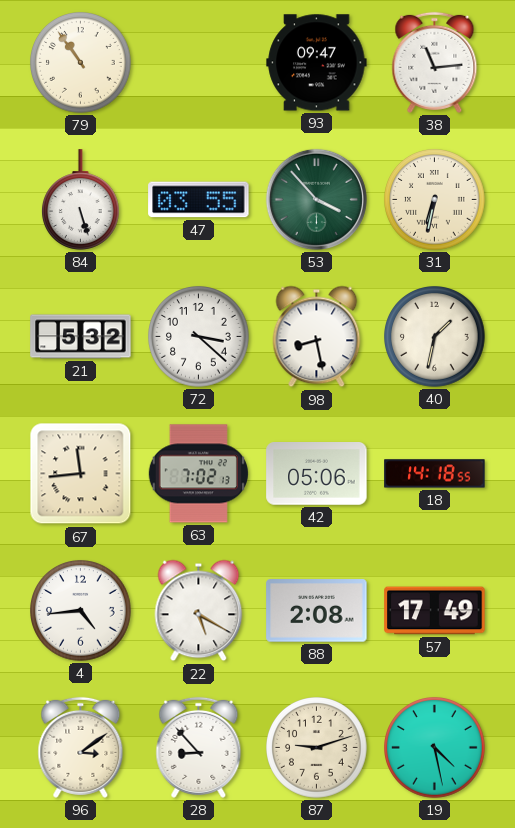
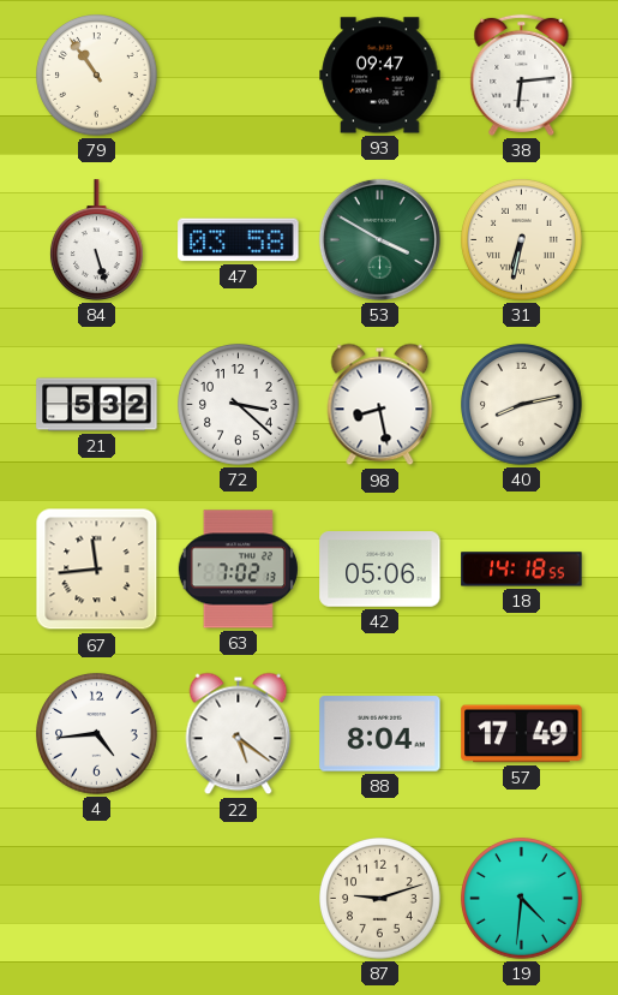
38: 11:14 -> 6:14 (522, 75)
47: 03:55 -> 03:58 (239, 240)
53: 3:53 -> 3:50 (379, 239)
40: 1:32 -> 8:13 (522, 405)
22: 5:20 -> 5:21 (239, 734)
88: 2:08 -> 8:04 (380, 734)
96: 3:09 -> none (81, 747)
28: 8:53 -> none (199, 747)
19: 4:28 -> 4:31 (522, 899)
